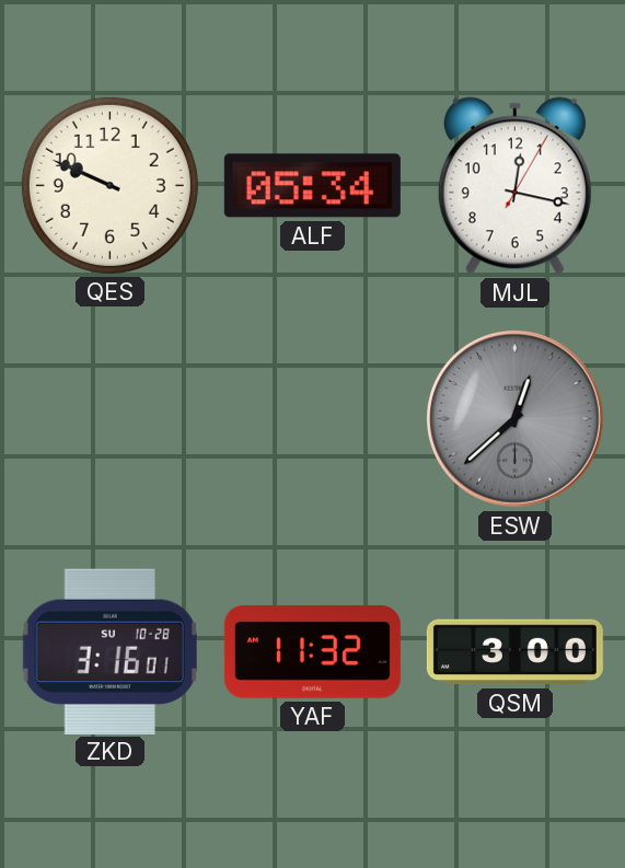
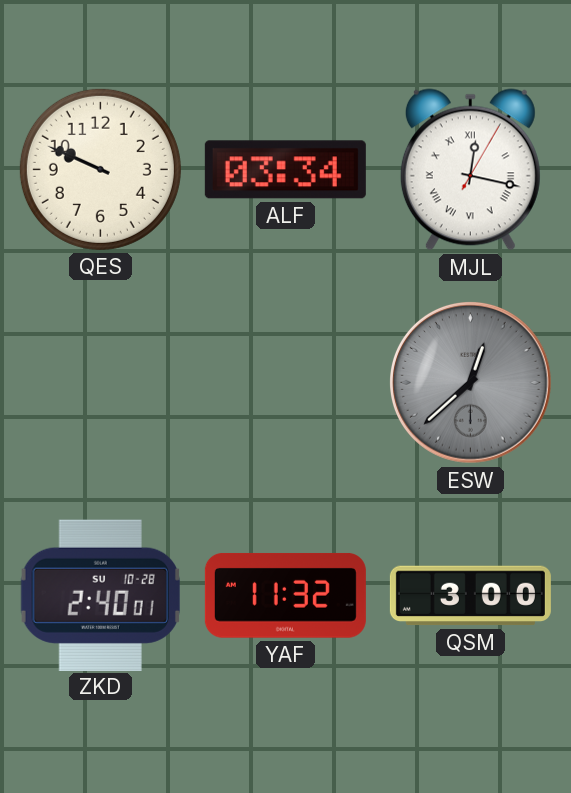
ALF: 05:34 -> 03:34 (285, 170)
MJL numerals: Arabic -> Roman (470, 170)
ZKD: 3:16 -> 2:40 (100, 595)
